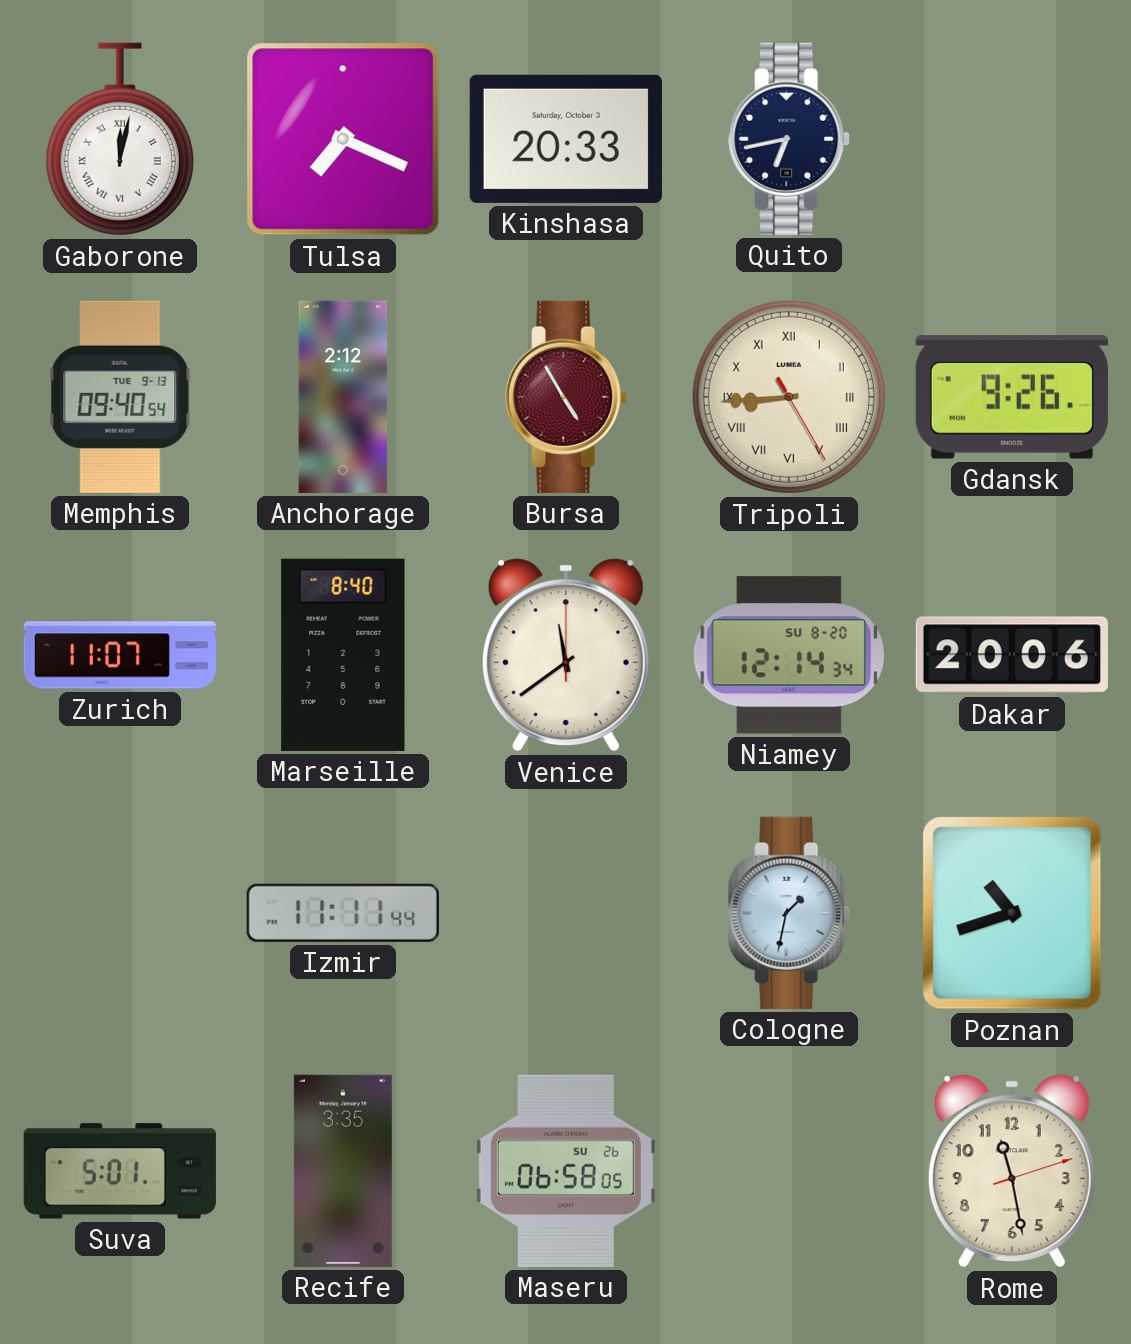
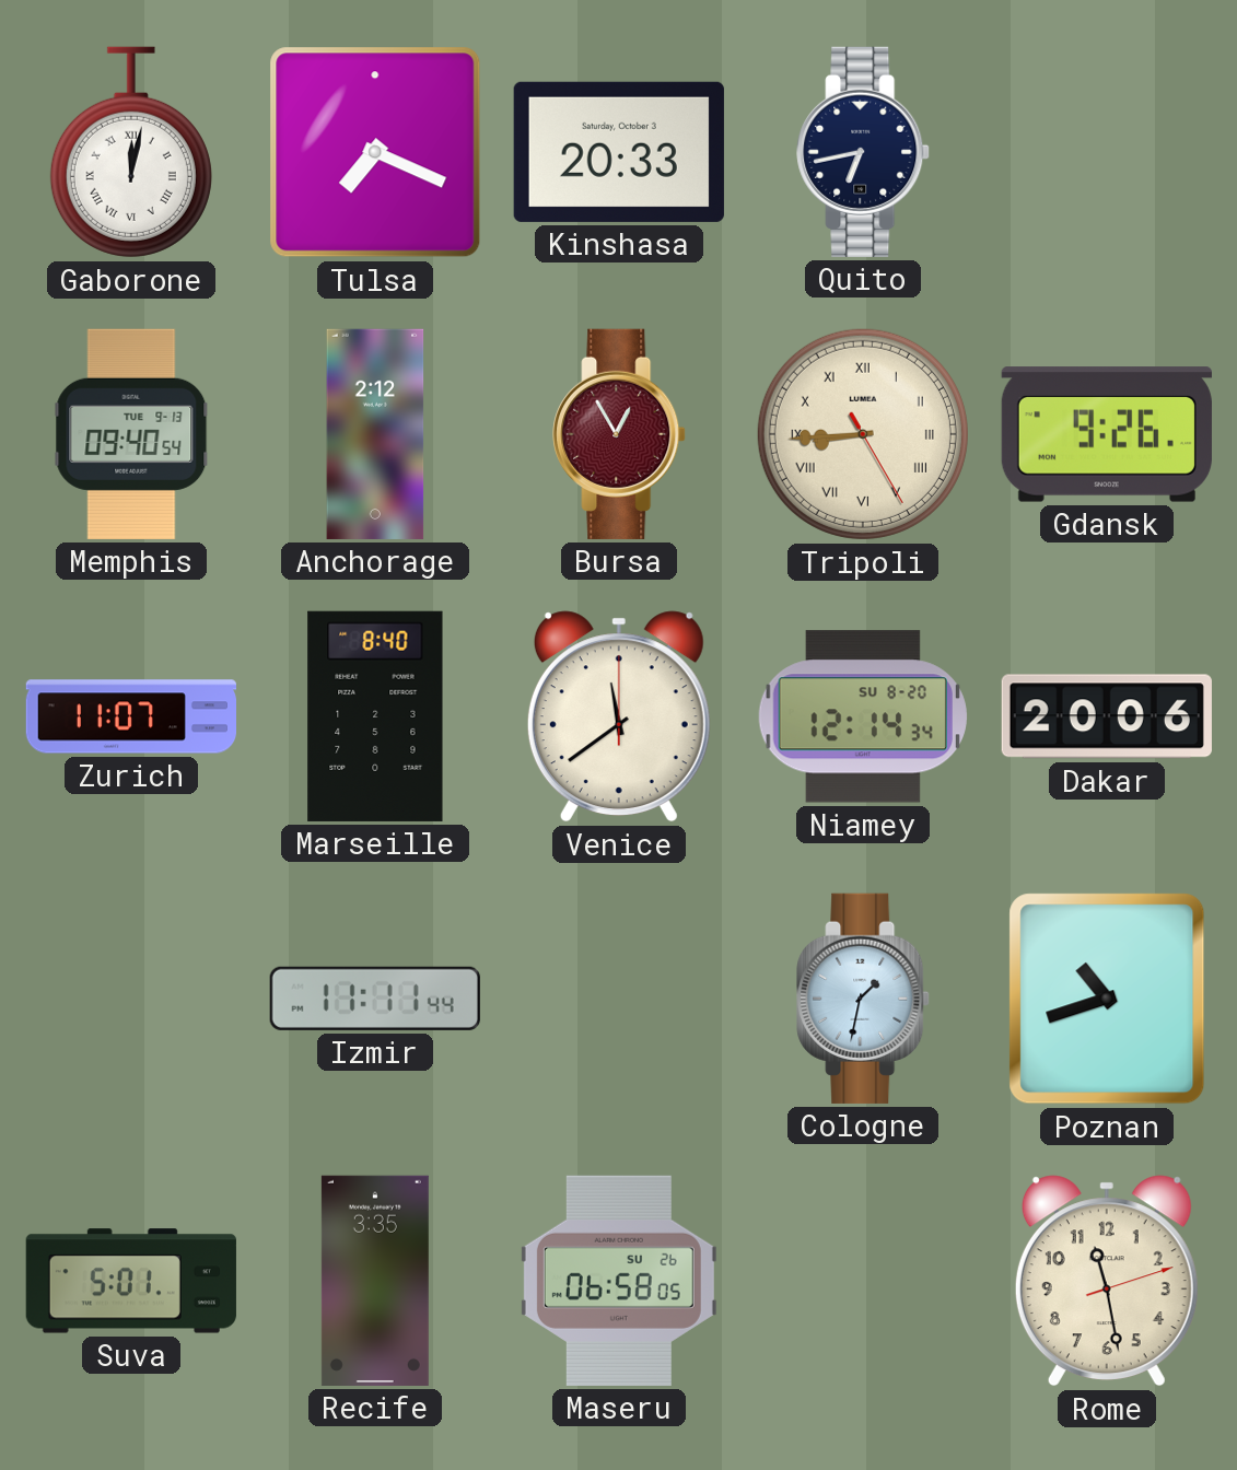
Bursa: 4:55 -> 12:55 (619, 434)
